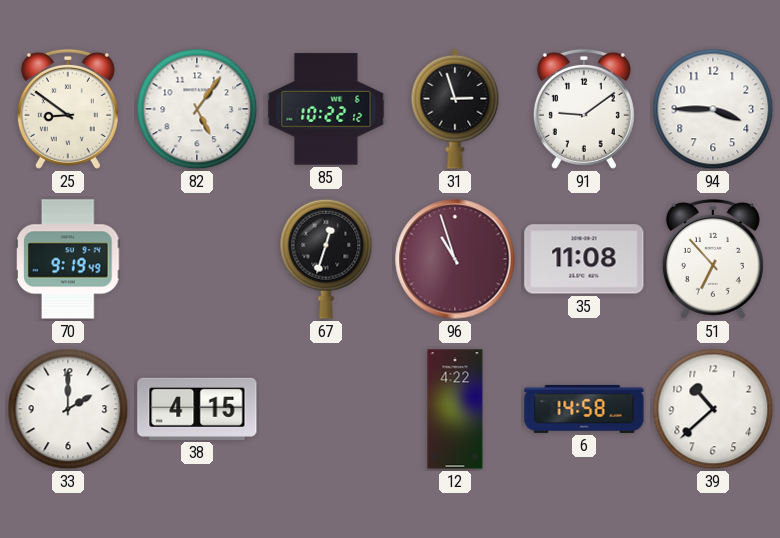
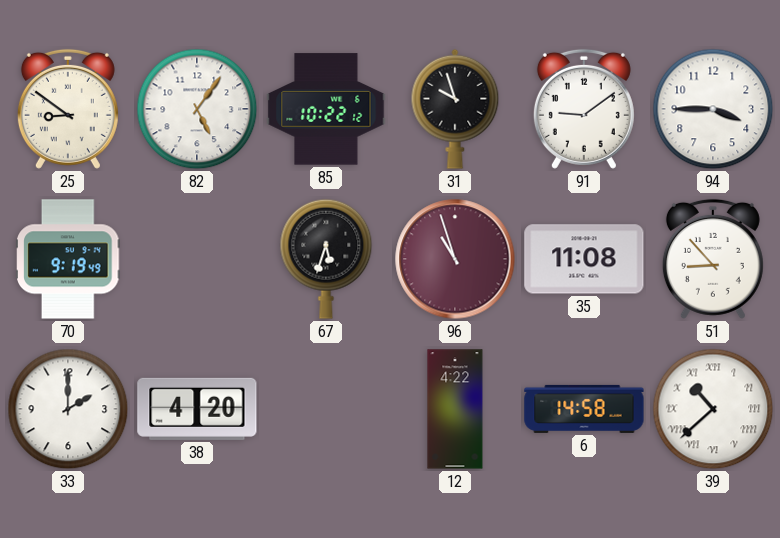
31: 2:57 -> 9:57 (455, 109)
67: 12:33 -> 5:33 (326, 259)
51: 6:53 -> 8:53 (713, 259)
38: 4:15 -> 4:20 (197, 409)
39 numerals: Arabic -> Roman (713, 409)
